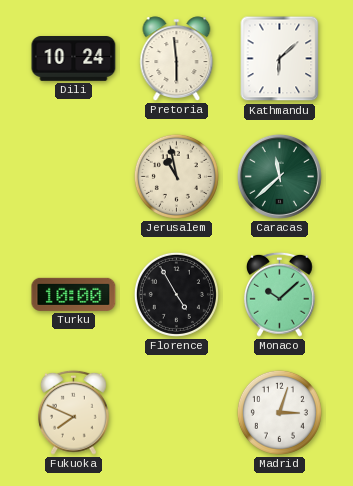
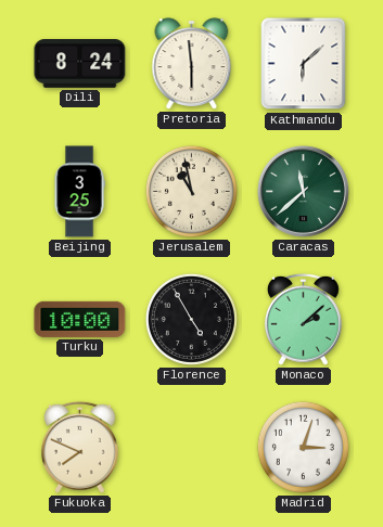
Dili: 10:24 -> 8:24 (80, 64)
Beijing: none -> 3:25 (79, 192)
Monaco: 10:08 -> 2:08 (303, 319)
